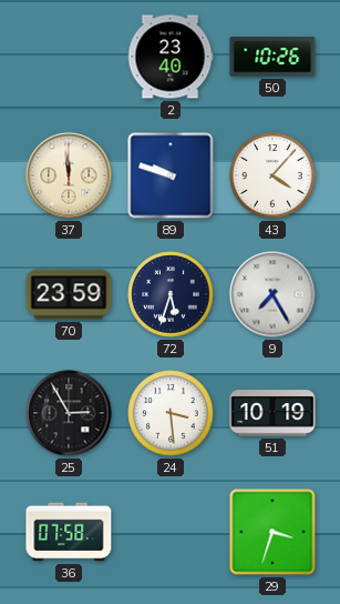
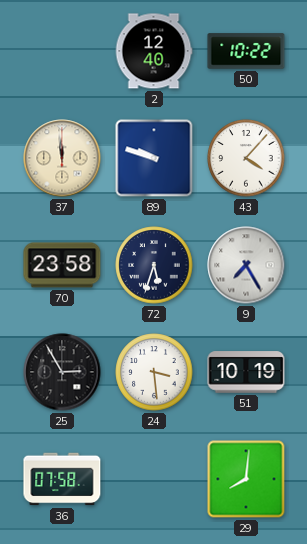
2: 23:40 -> 12:40 (154, 51)
50: 10:26 -> 10:22 (246, 51)
70: 23:59 -> 23:58 (62, 265)
29: 3:33 -> 8:01 (246, 479)
